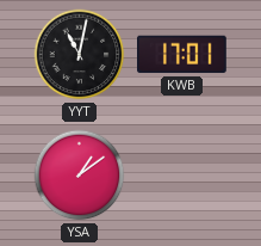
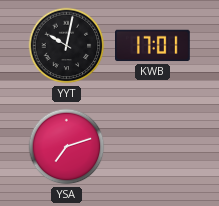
YYT: 11:02 -> 10:02 (67, 46)
YSA: 1:09 -> 7:12 (67, 147)
